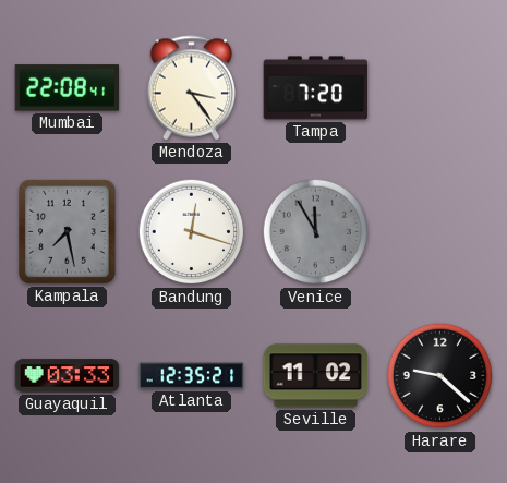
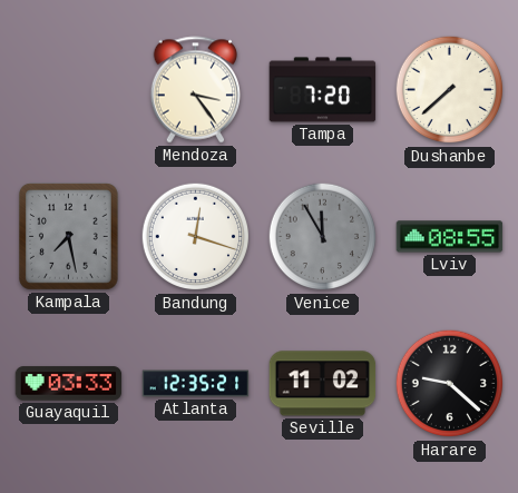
Mumbai: 22:08 -> none (68, 88)
Dushanbe: none -> 7:38 (450, 90)
Lviv: none -> 08:55 (450, 237)
